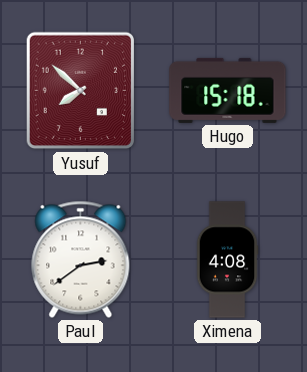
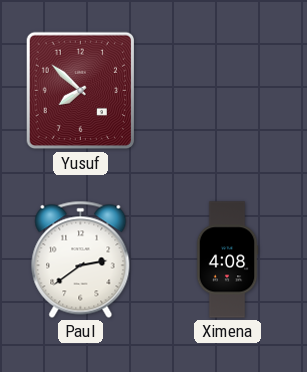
Hugo: 15:18 -> none (228, 90)
